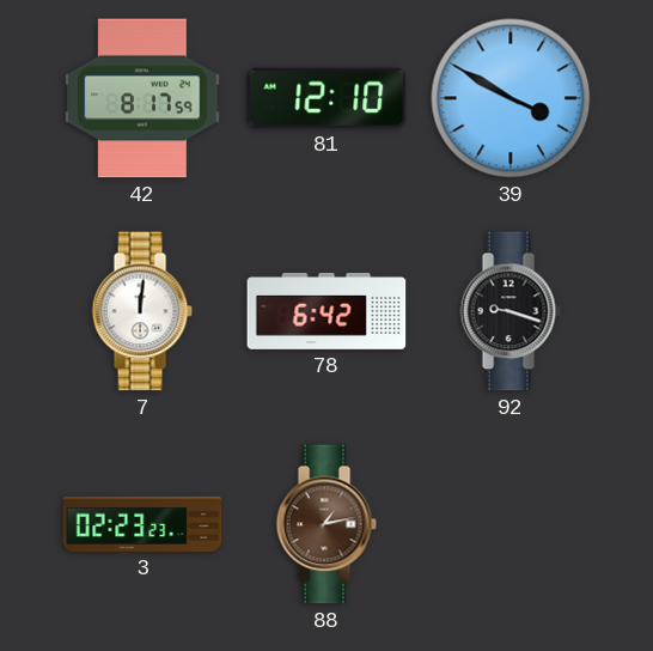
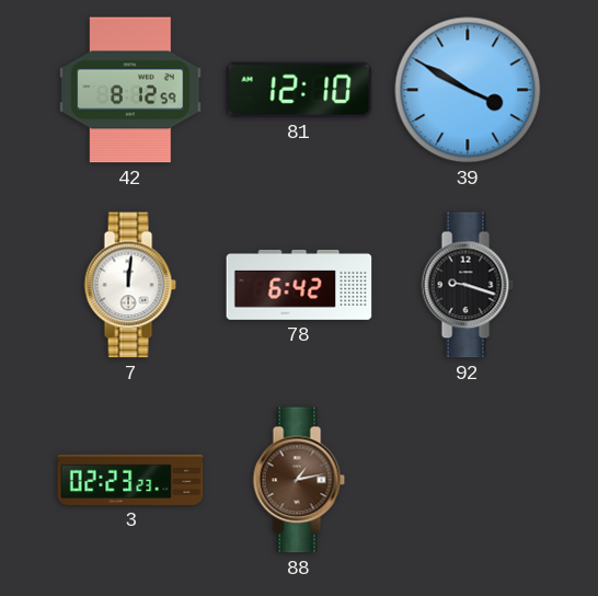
42: 8:17 -> 8:12 (130, 90)
